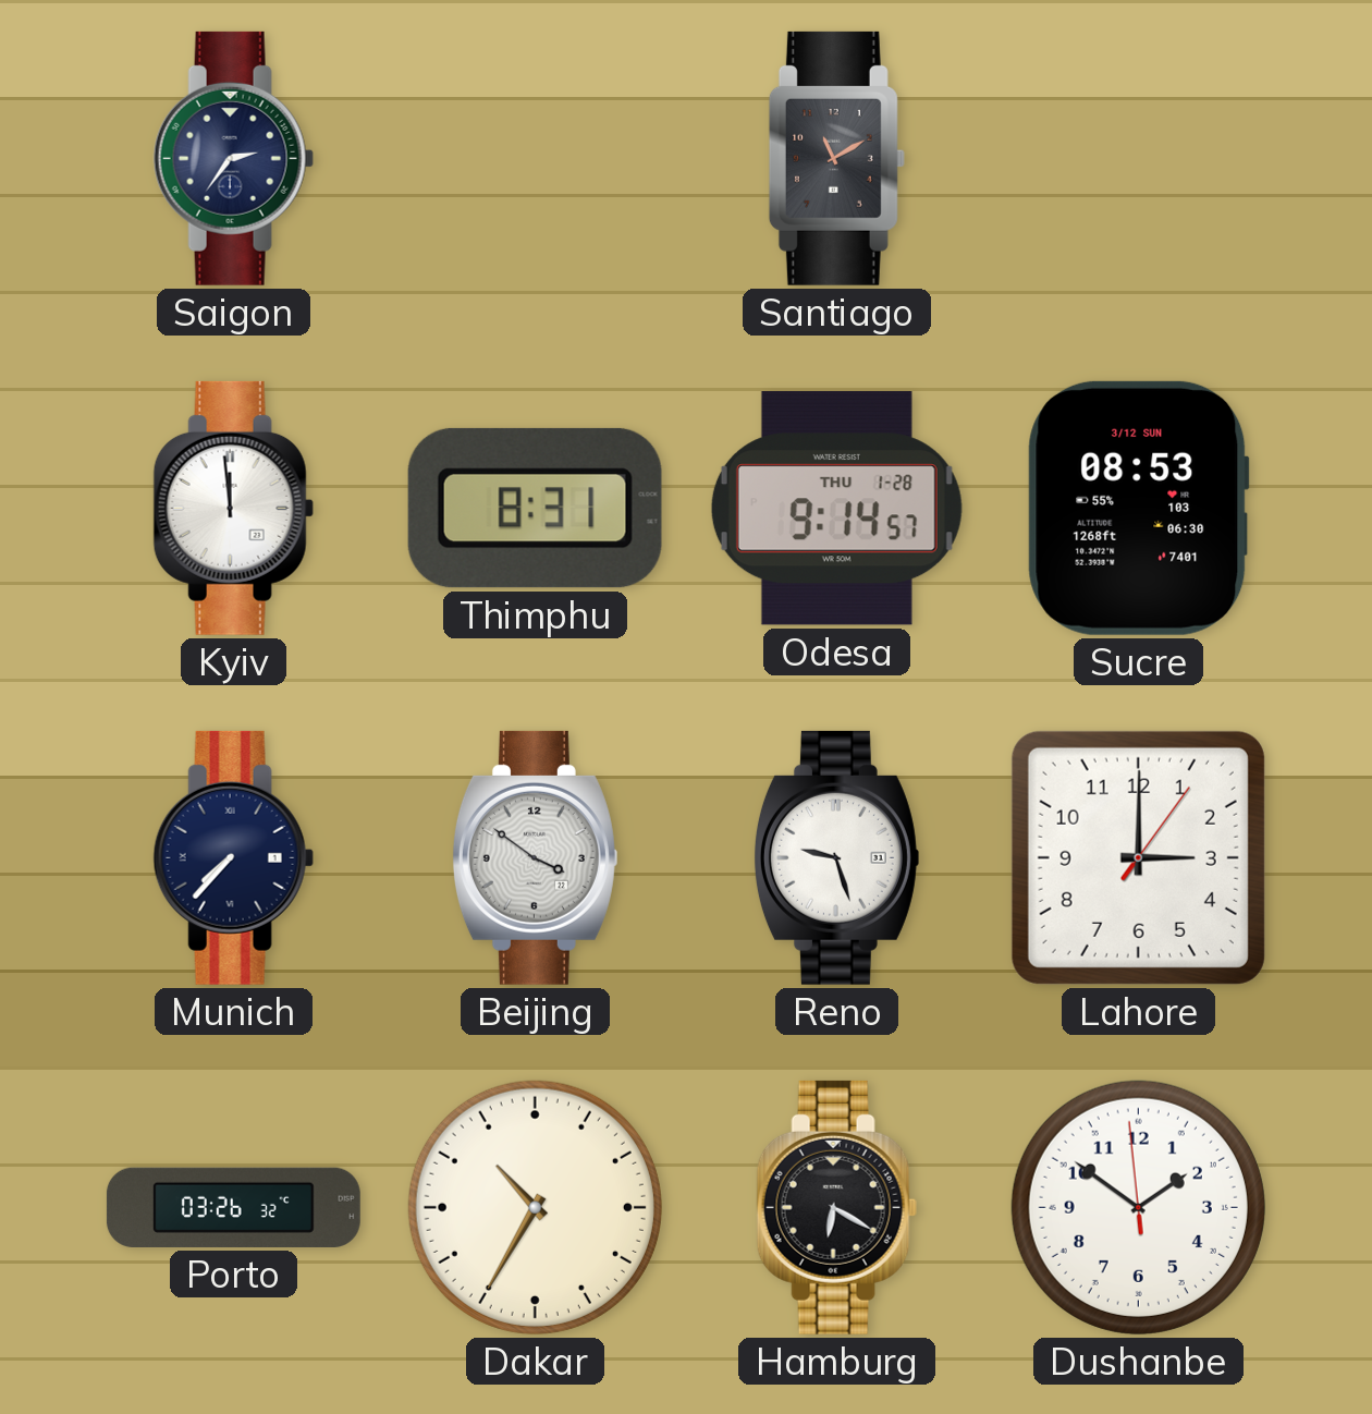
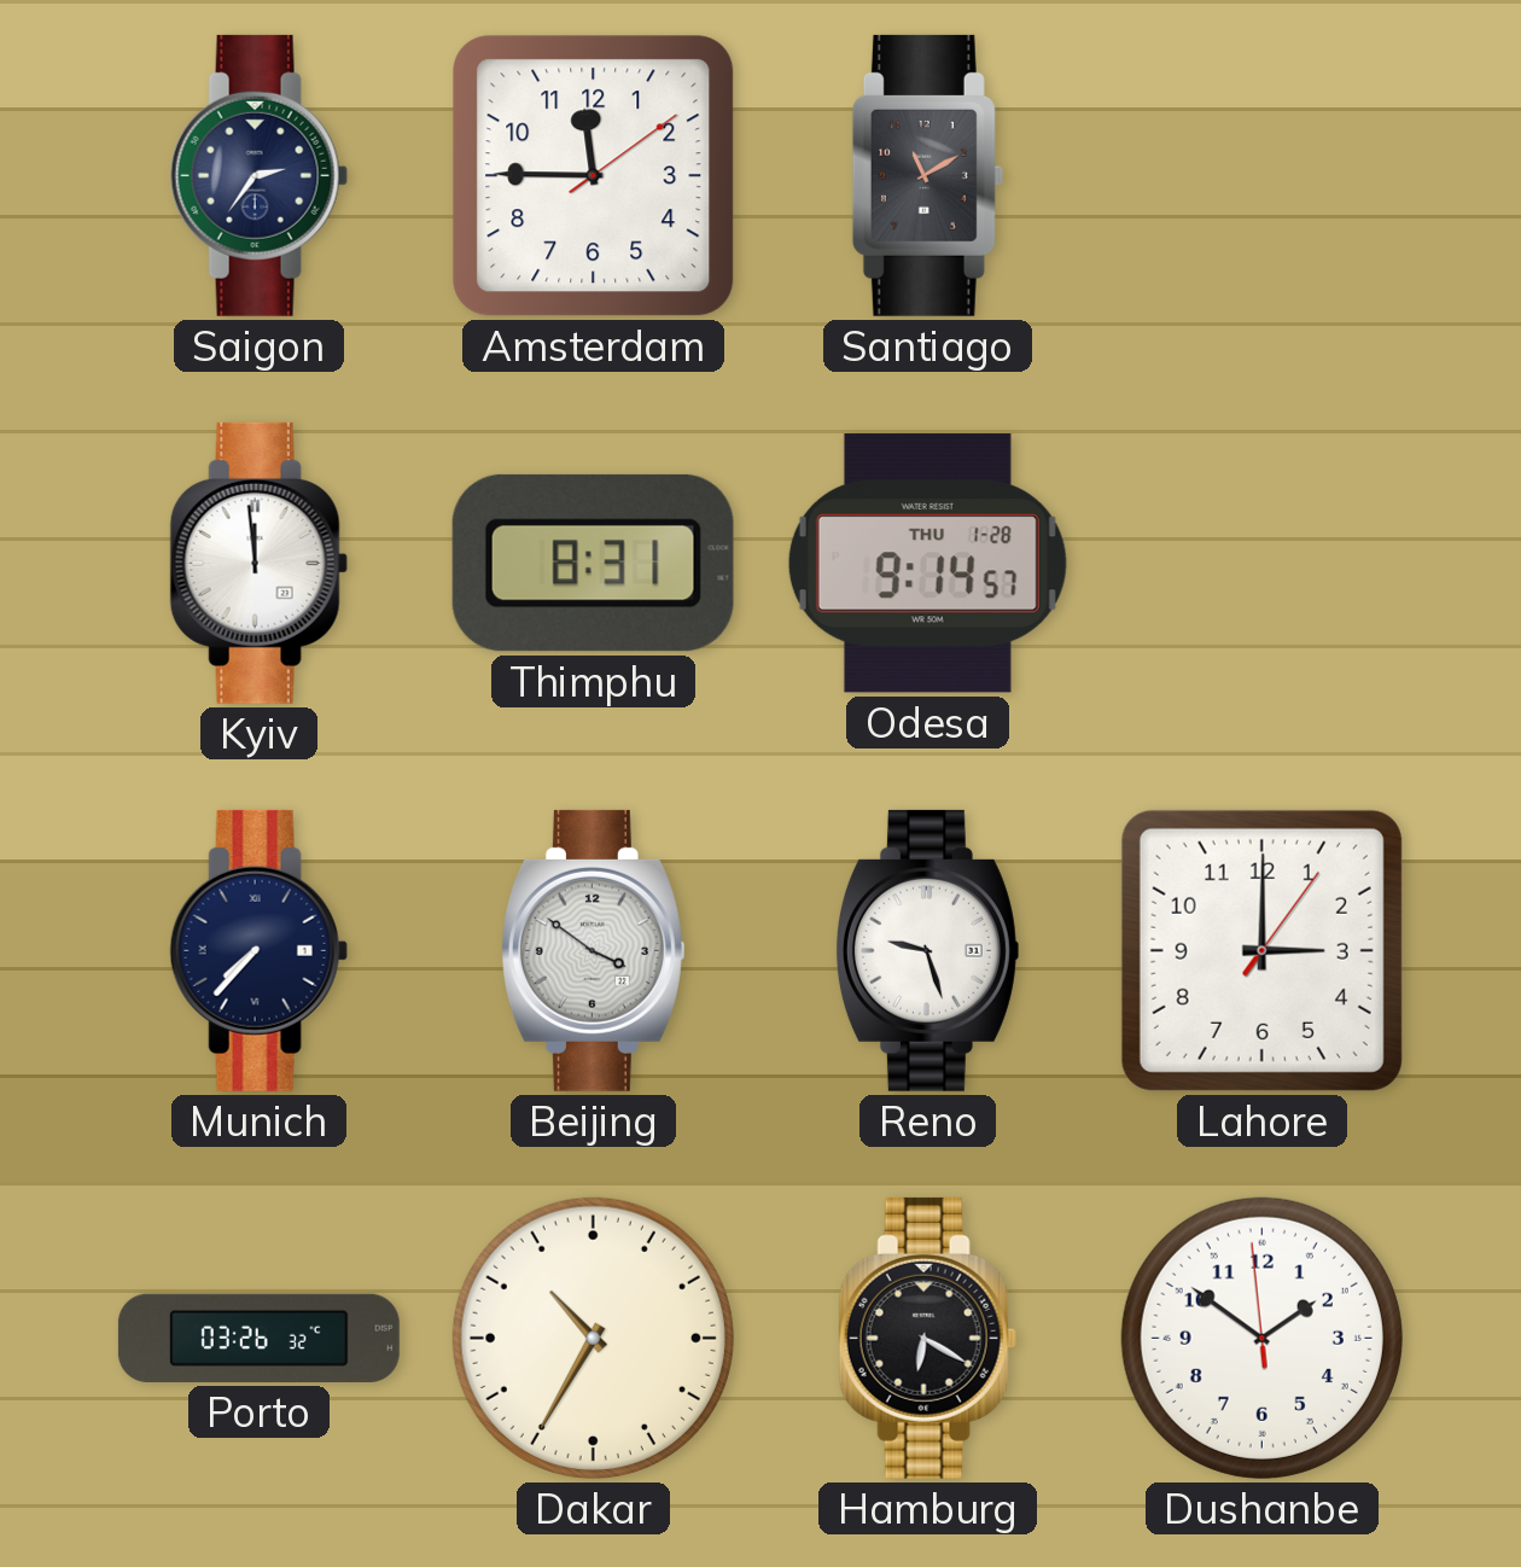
Amsterdam: none -> 11:45 (594, 176)
Sucre: 08:53 -> none (1138, 508)
